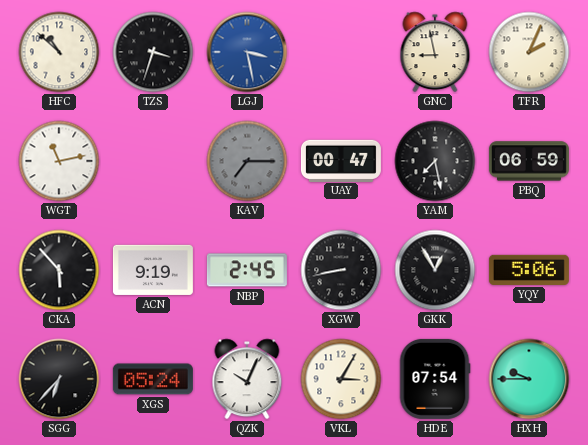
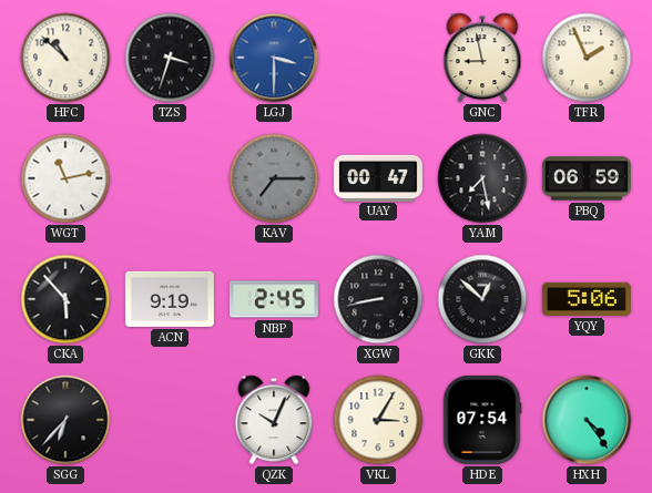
LGJ: 3:28 -> 3:30 (274, 58)
TFR: 2:04 -> 1:56 (587, 58)
GKK: 12:55 -> 12:52 (482, 299)
XGS: 05:24 -> none (153, 379)
HXH: 9:45 -> 4:24 (587, 420)
